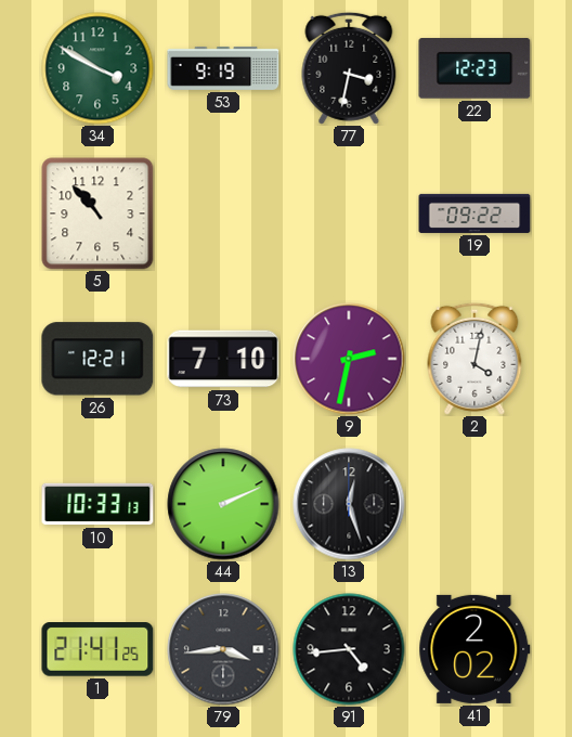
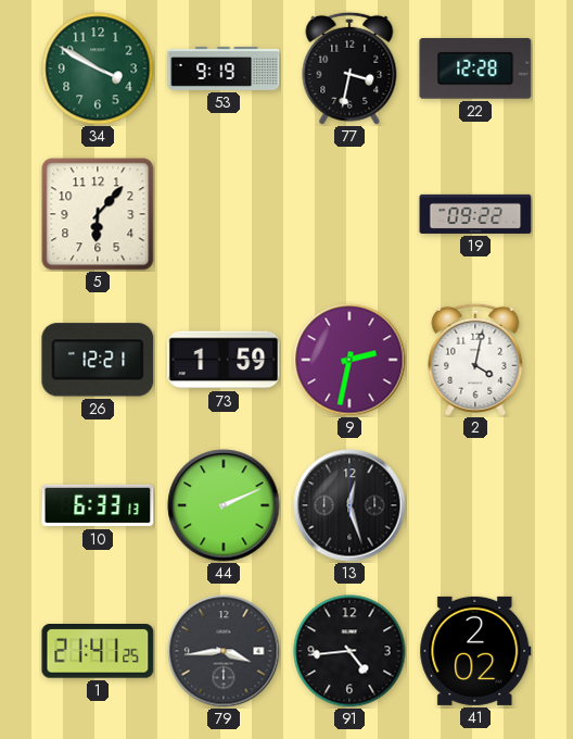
22: 12:23 -> 12:28 (475, 68)
5: 10:53 -> 6:07 (98, 214)
73: 7:10 -> 1:59 (224, 360)
10: 10:33 -> 6:33 (98, 505)
